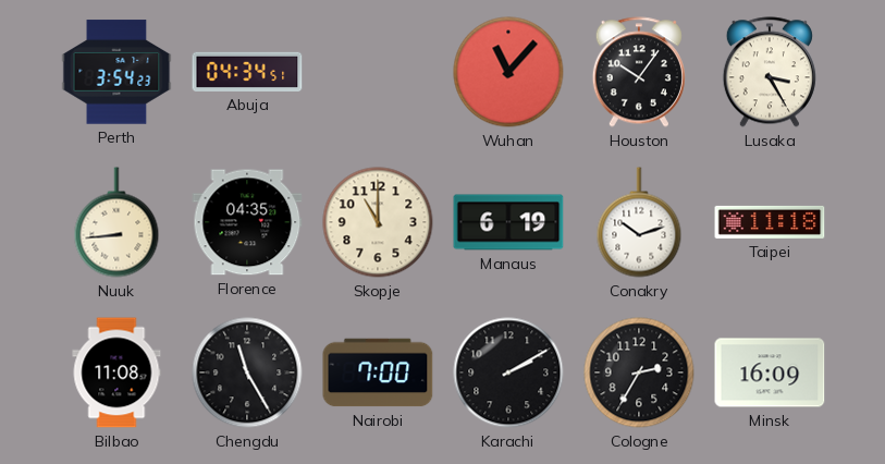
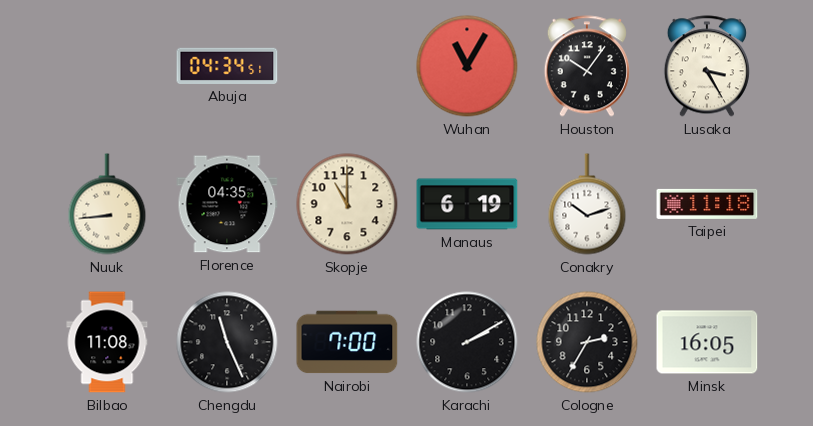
Perth: 3:54 -> none (116, 72)
Wuhan: 11:07 -> 11:05 (467, 66)
Chengdu: 11:25 -> 11:26 (227, 342)
Minsk: 16:09 -> 16:05 (707, 342)
